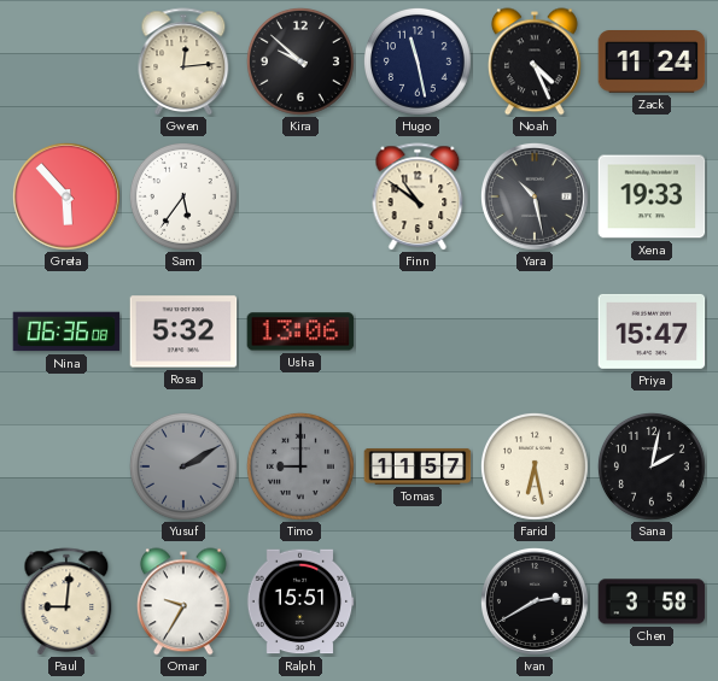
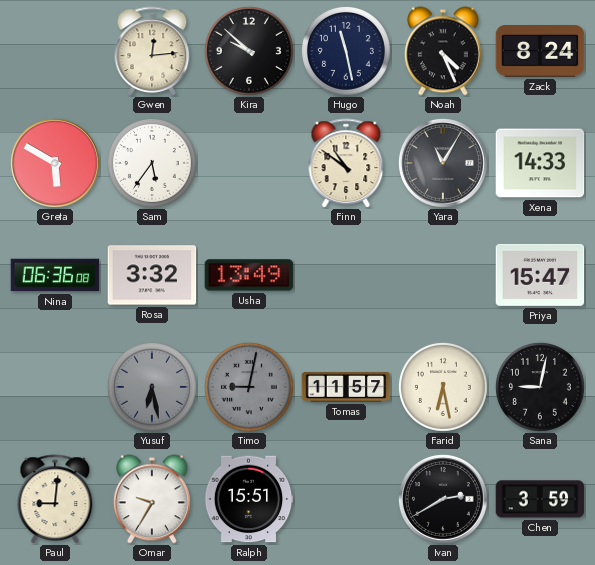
Zack: 11:24 -> 8:24 (540, 51)
Greta: 5:53 -> 5:50 (55, 163)
Yara: 10:28 -> 11:05 (443, 163)
Xena: 19:33 -> 14:33 (540, 163)
Rosa: 5:32 -> 3:32 (152, 275)
Usha: 13:06 -> 13:49 (249, 275)
Yusuf: 2:10 -> 6:28 (152, 387)
Timo: 9:00 -> 9:02 (249, 387)
Sana: 2:02 -> 9:02 (540, 387)
Chen: 3:58 -> 3:59 (540, 499)
